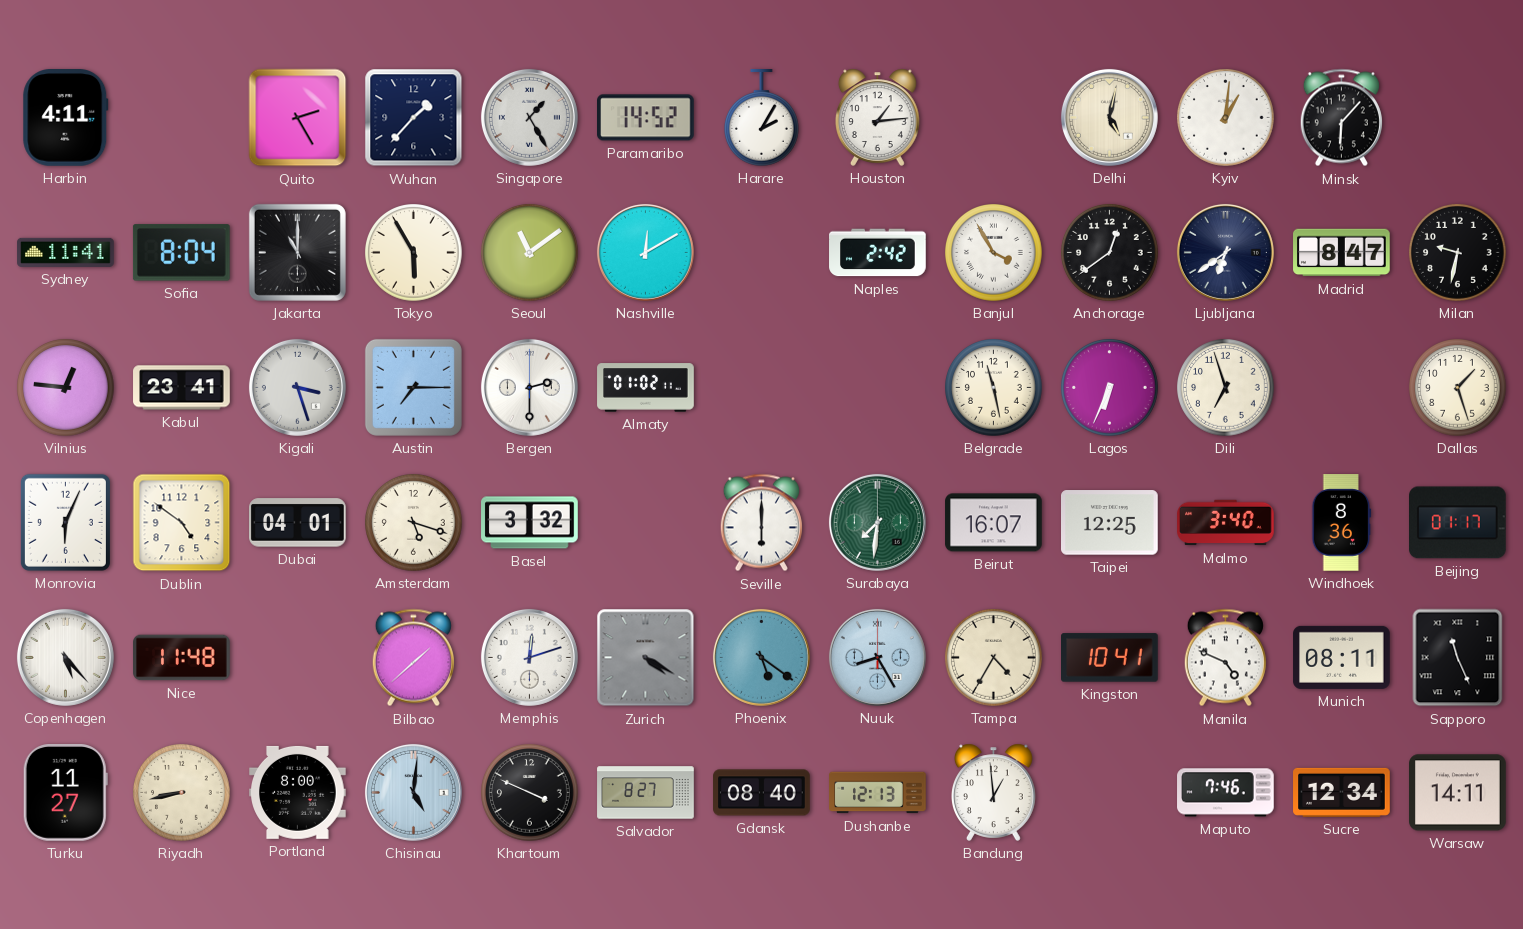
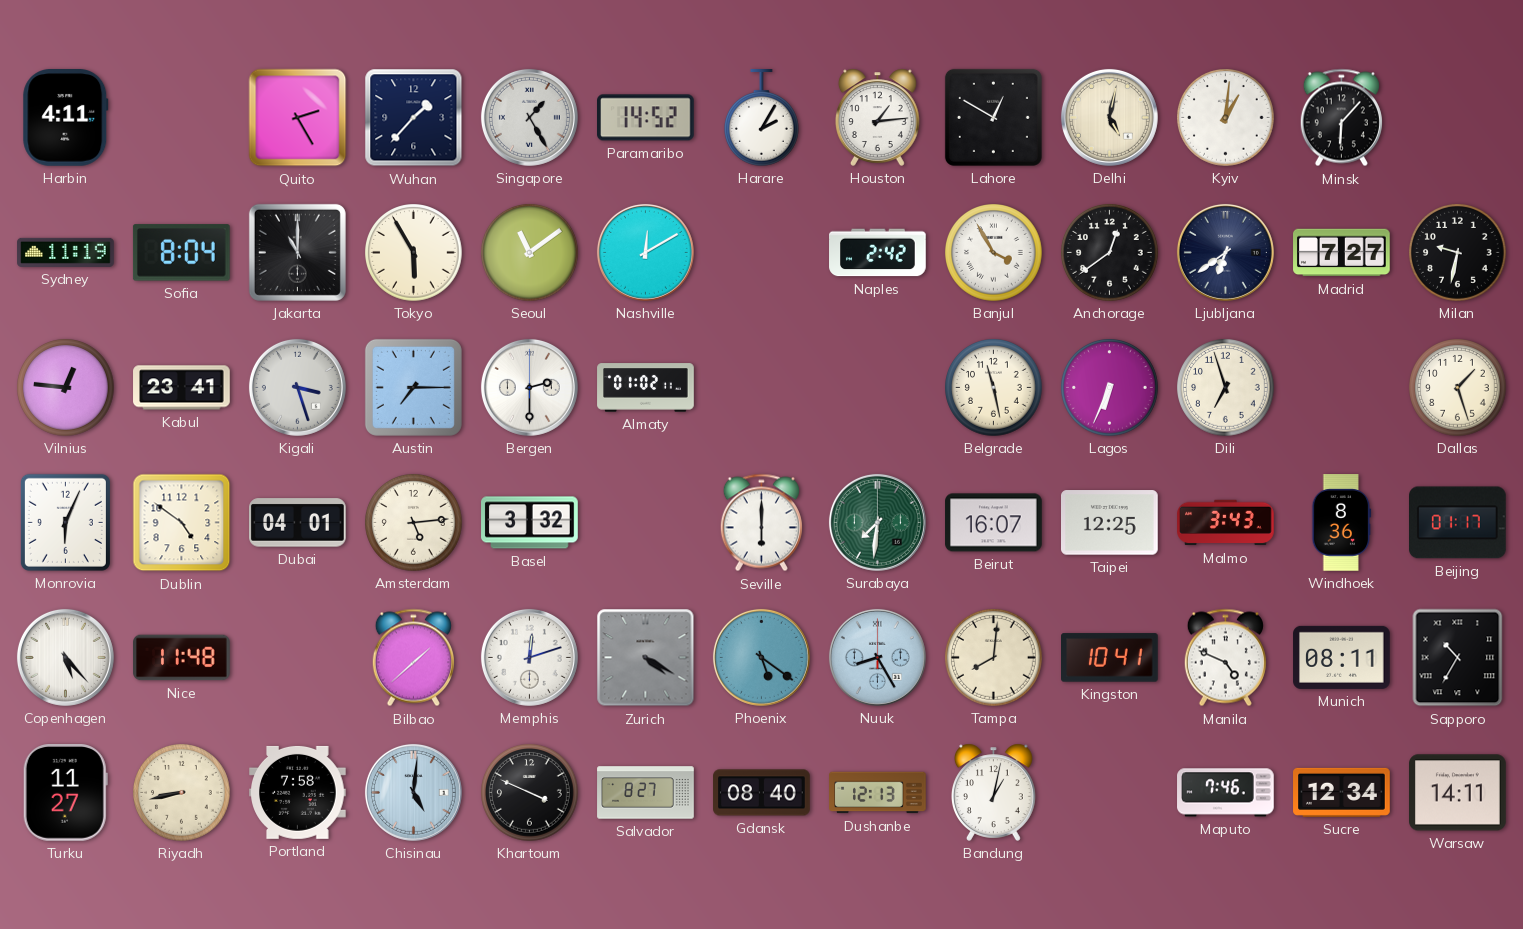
Lahore: none -> 12:50 (993, 117)
Sydney: 11:41 -> 11:19 (66, 252)
Madrid: 8:47 -> 7:27 (1342, 253)
Amsterdam: 5:18 -> 5:14 (414, 523)
Malmo: 3:40 -> 3:43 (1226, 523)
Tampa: 4:35 -> 8:01 (994, 658)
Sapporo: 11:26 -> 10:35 (1458, 658)
Portland: 8:00 -> 7:58 (298, 792)
Bandung: 12:59 -> 1:02 (994, 792)
